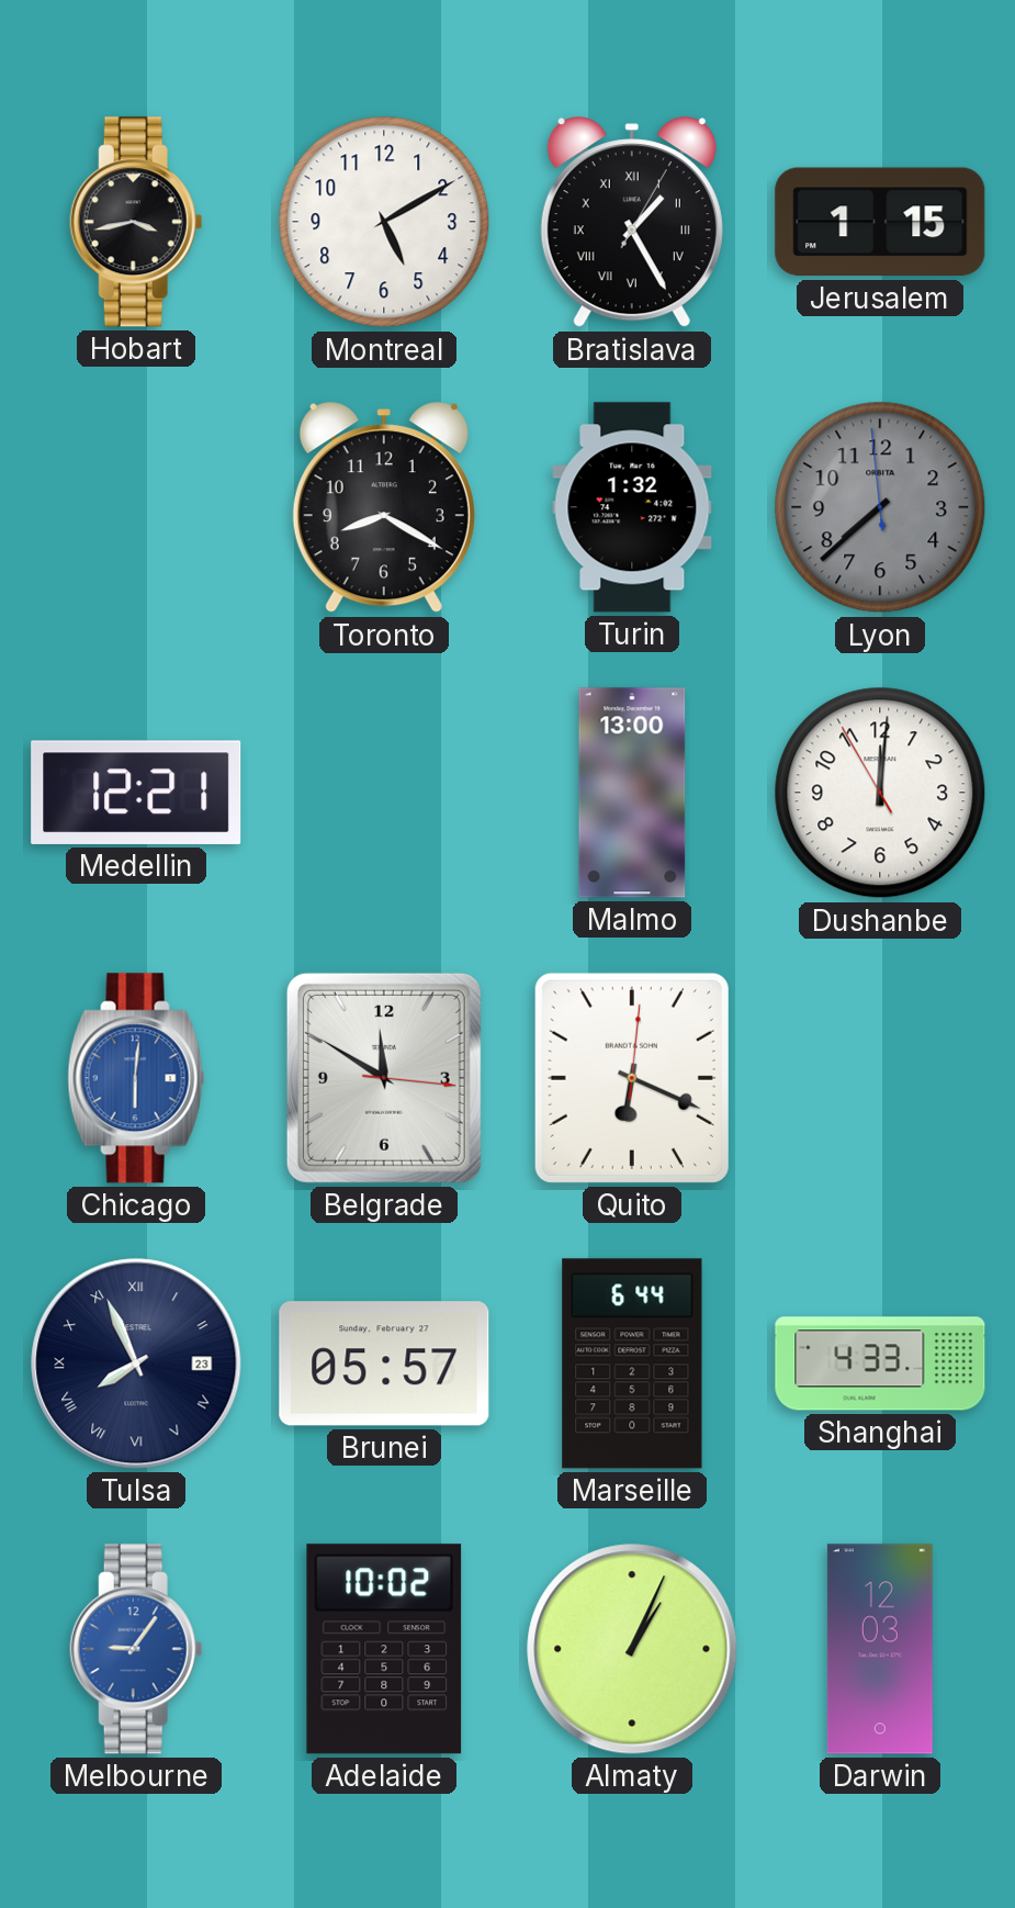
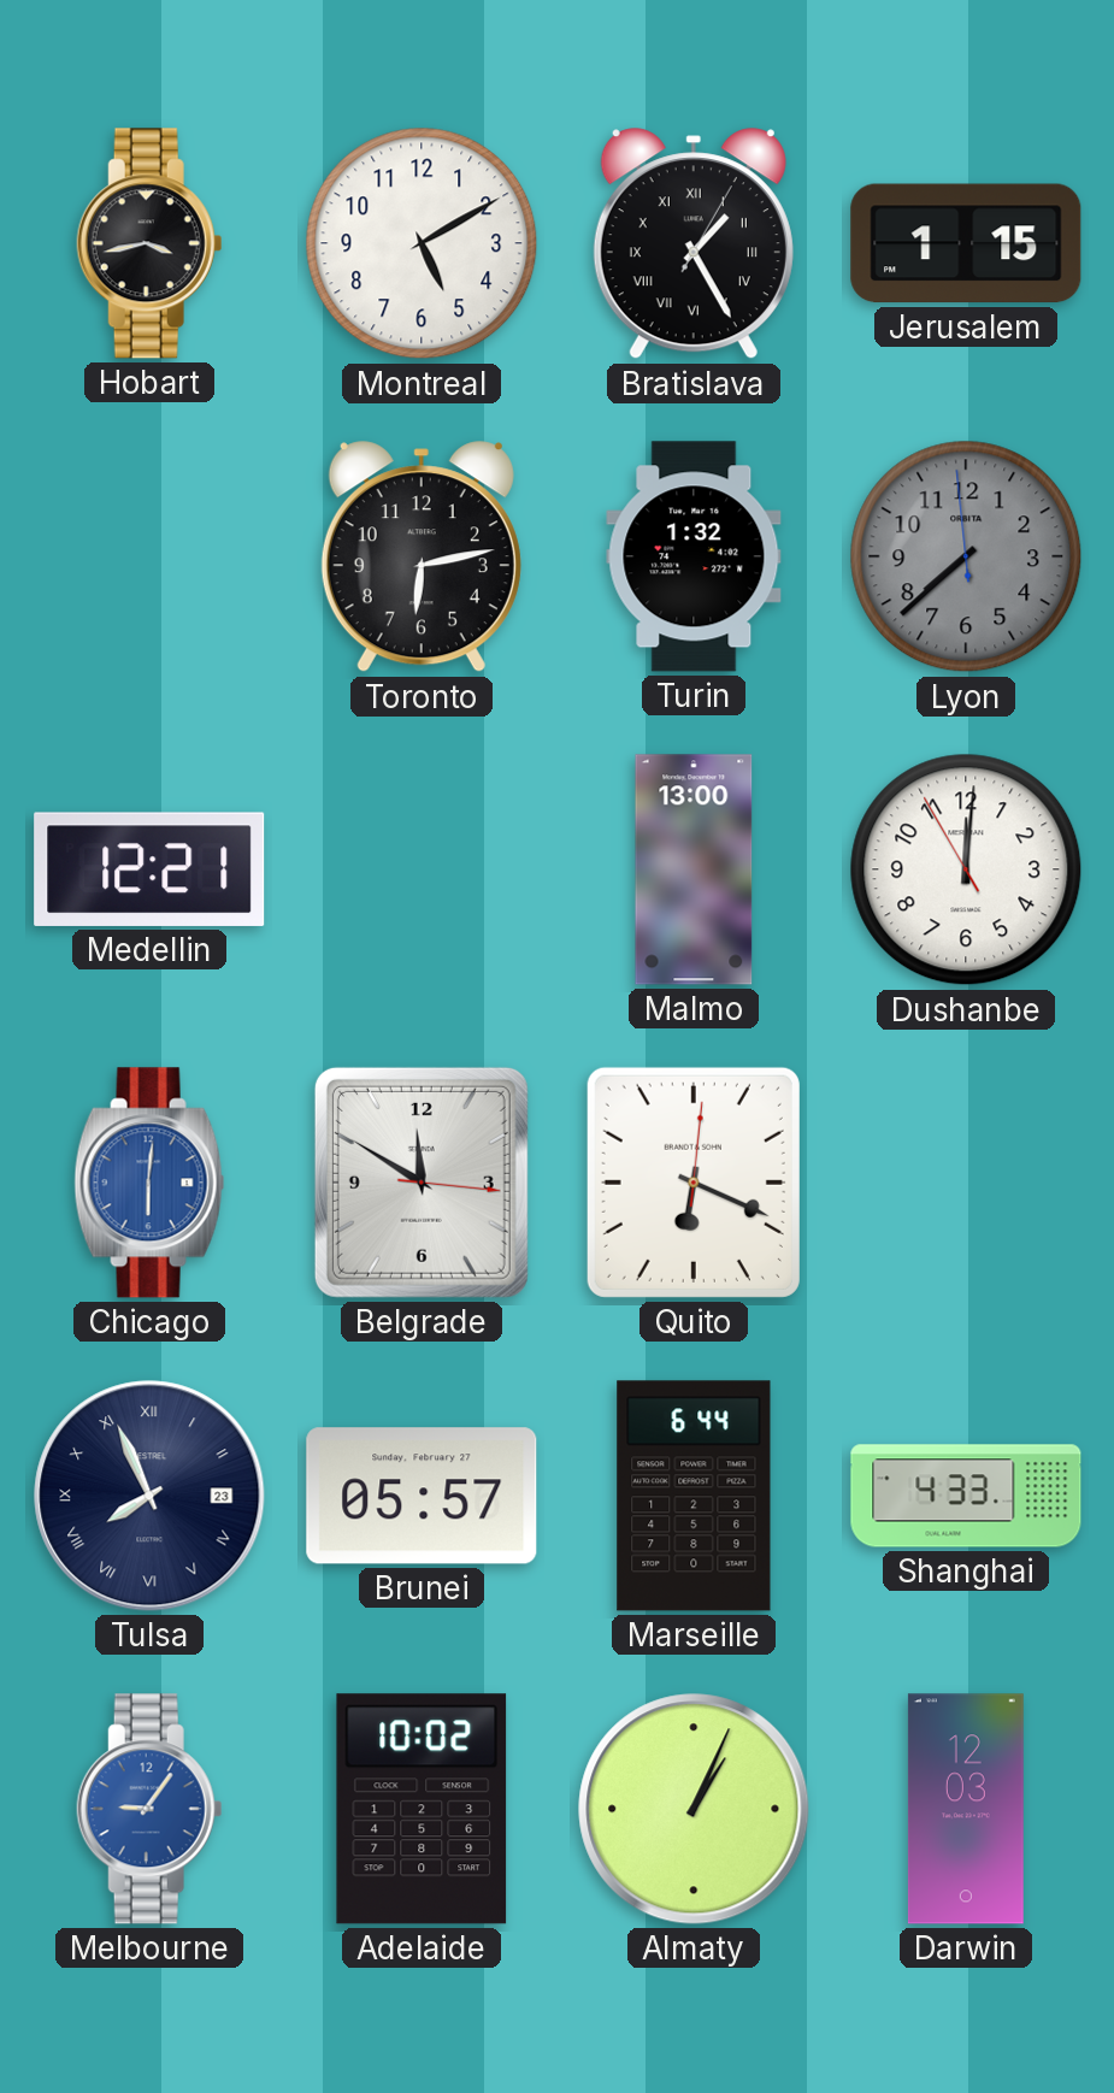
Toronto: 8:20 -> 6:13 (422, 558)
